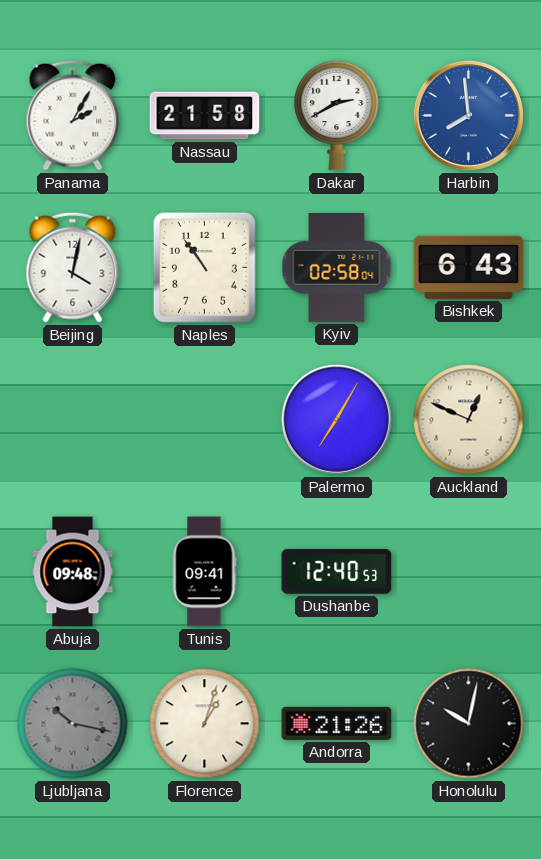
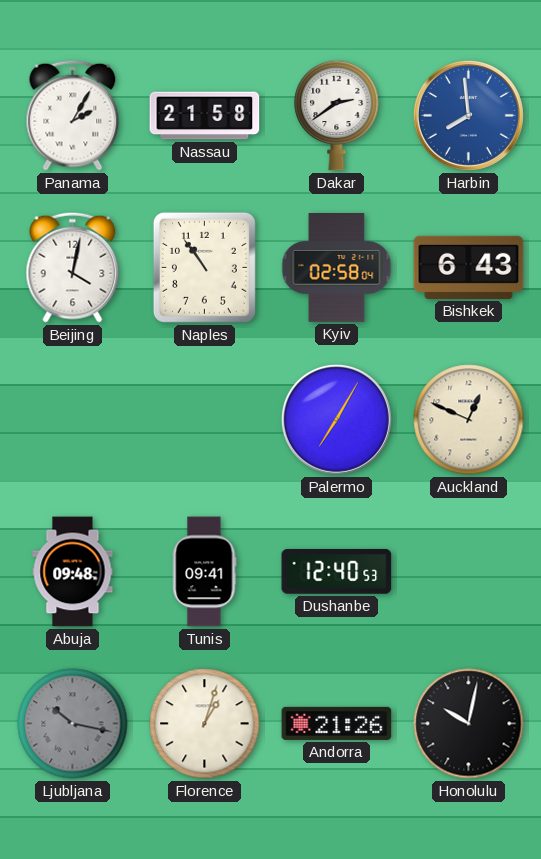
Dakar: 2:40 -> 2:39 (337, 115)
